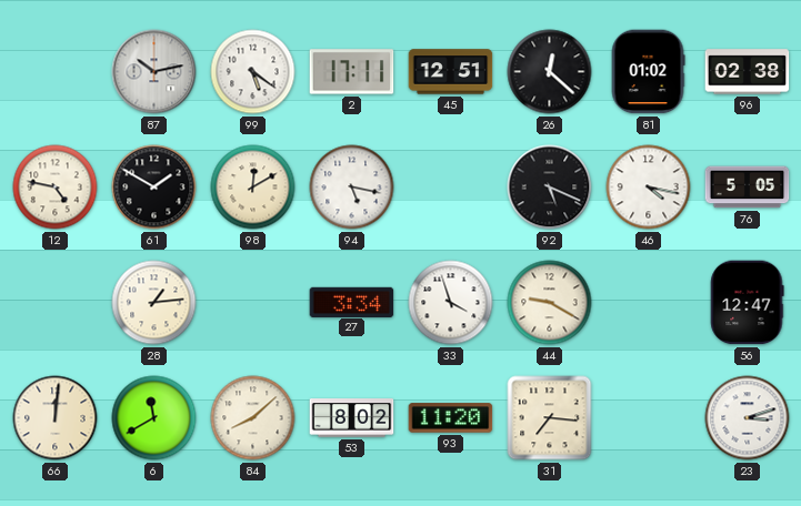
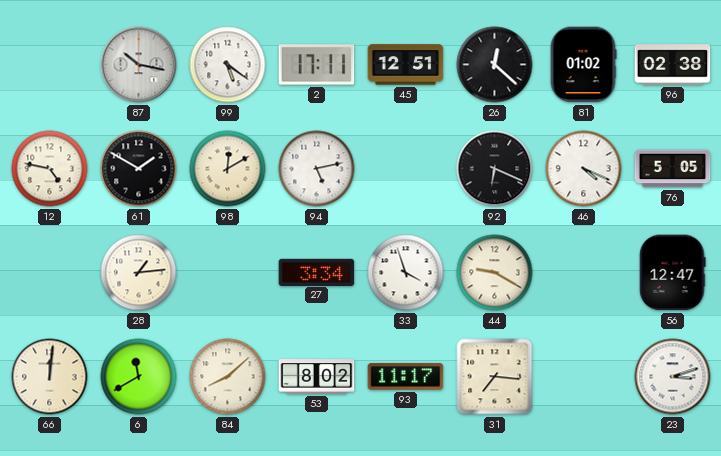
87: 10:13 -> 10:17 (139, 65)
94: 5:17 -> 5:13 (317, 169)
92: 5:19 -> 6:19 (495, 169)
46: 4:17 -> 4:19 (584, 169)
93: 11:20 -> 11:17 (406, 377)
